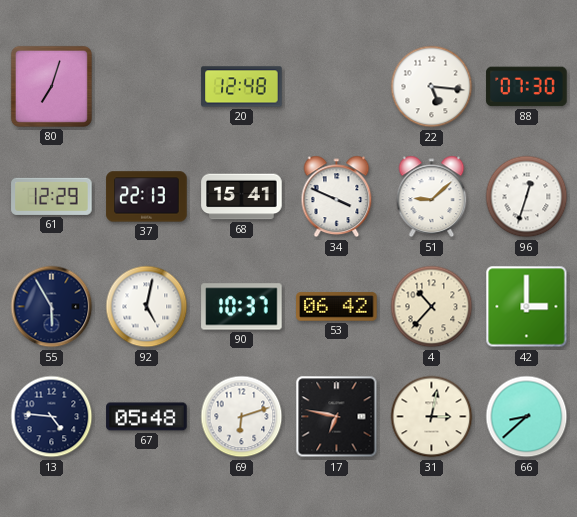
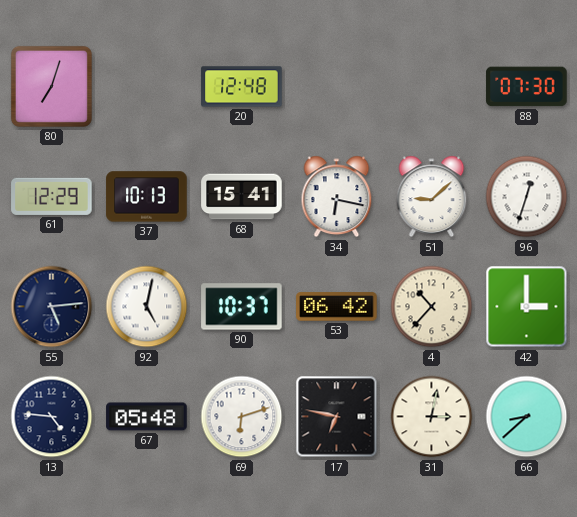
22: 5:16 -> none (432, 87)
37: 22:13 -> 10:13 (147, 197)
34: 3:49 -> 6:17 (337, 197)
55: 5:55 -> 5:14 (52, 307)
